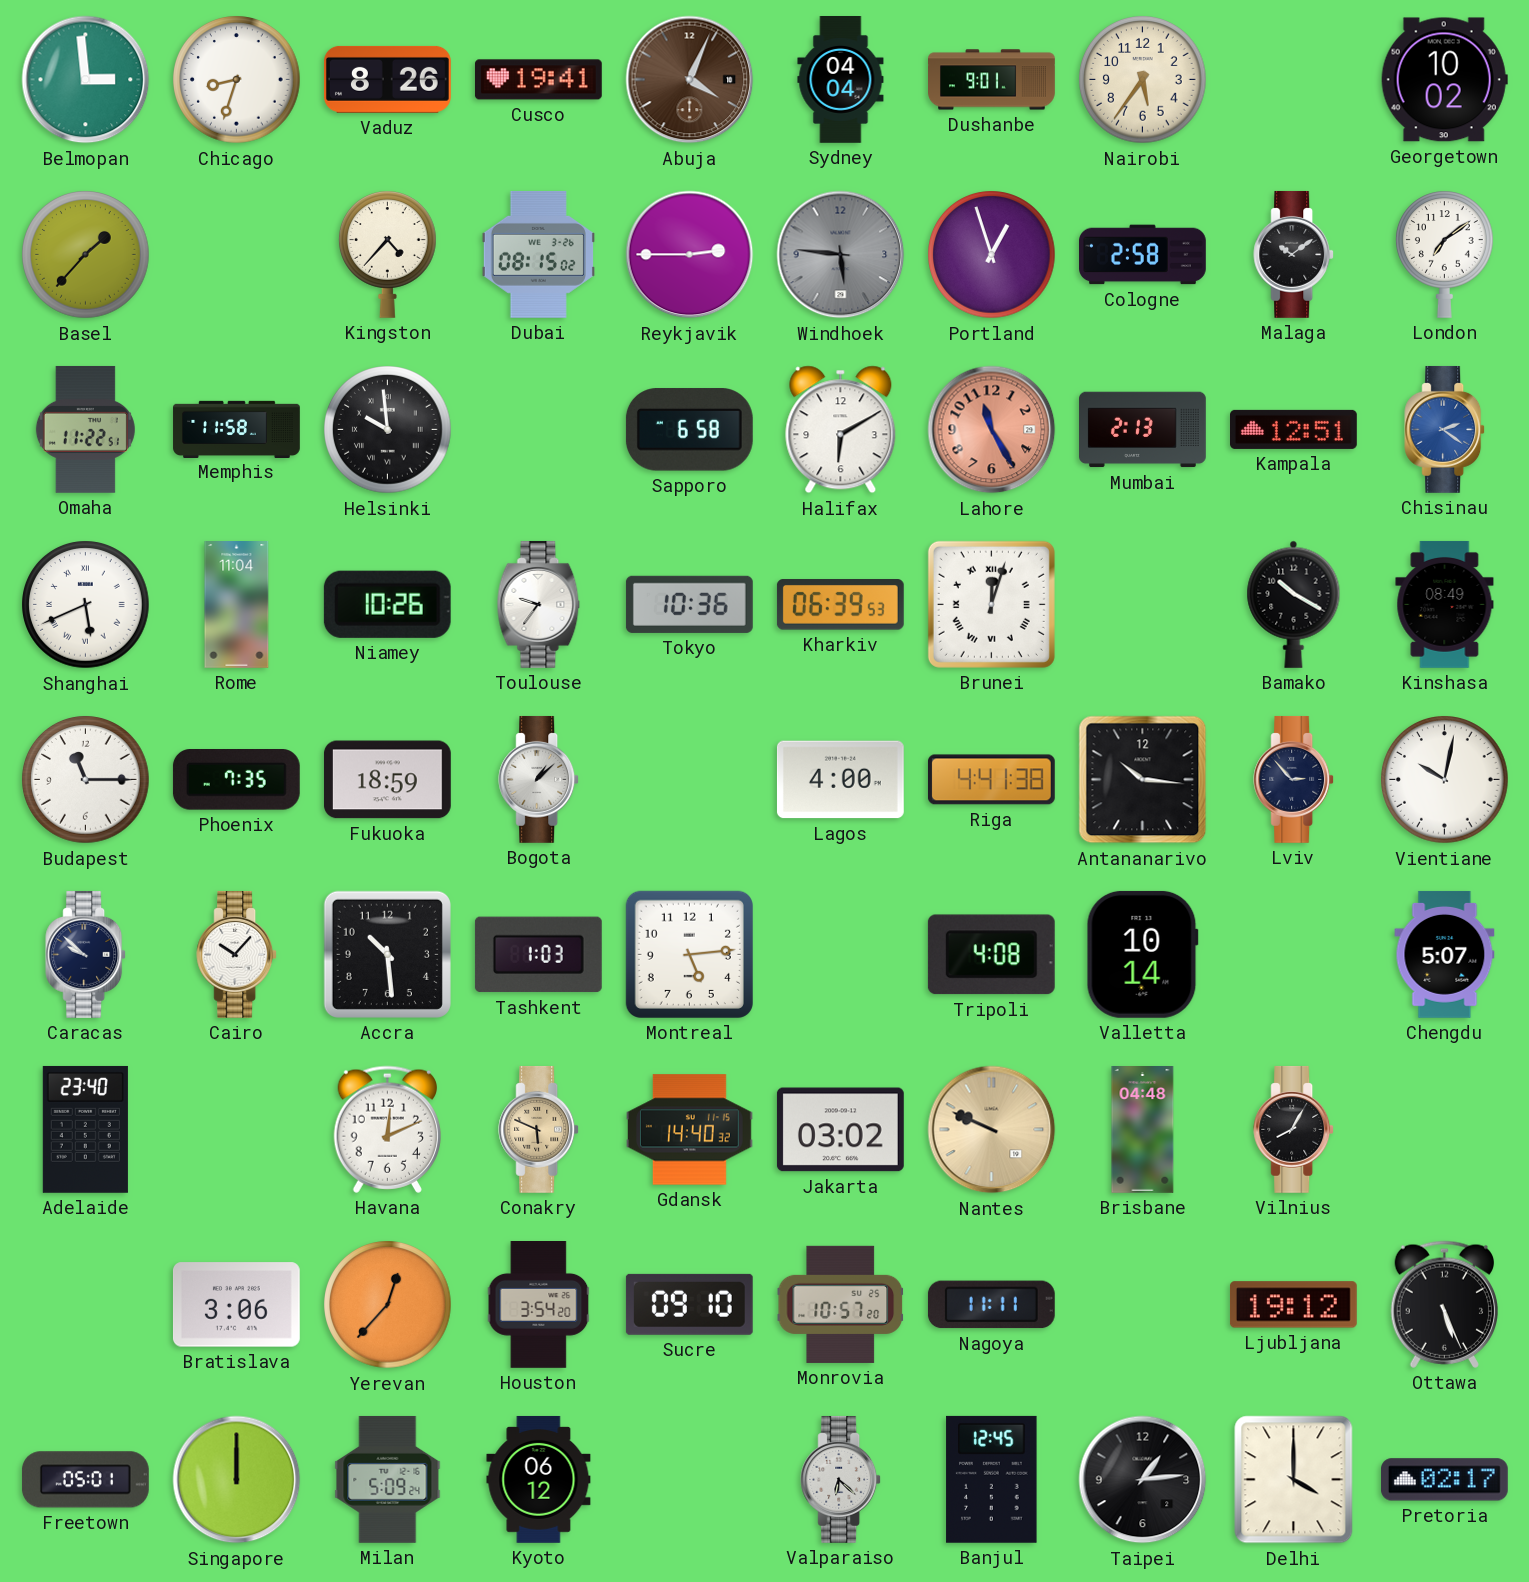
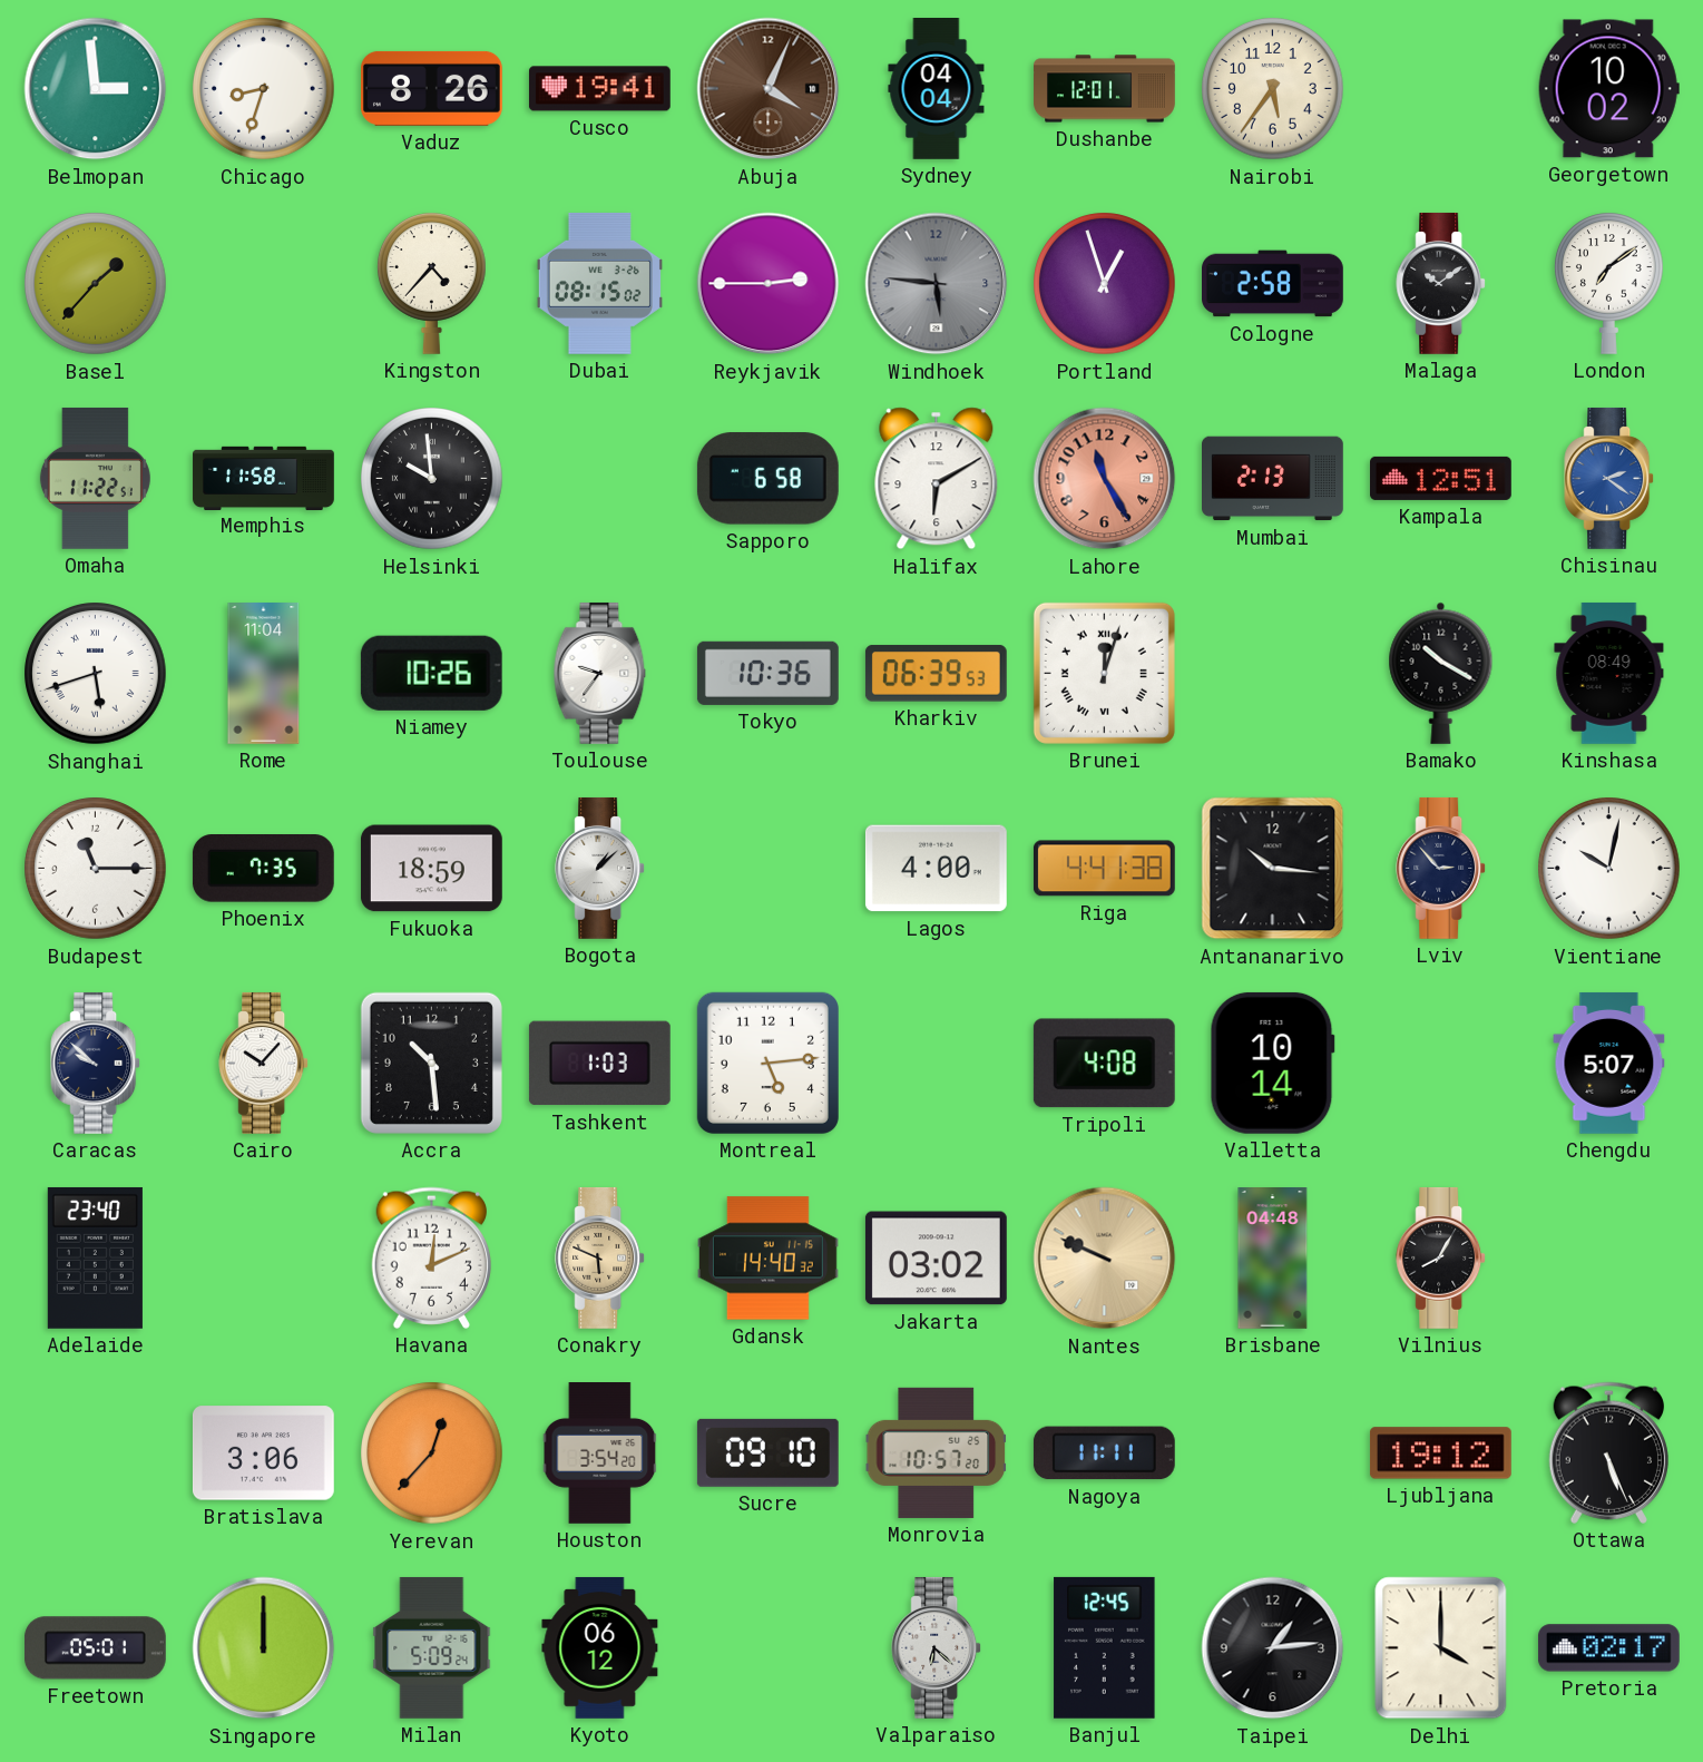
Dushanbe: 9:01 -> 12:01 (1105, 89)
Shanghai: 5:41 -> 5:42 (96, 674)
